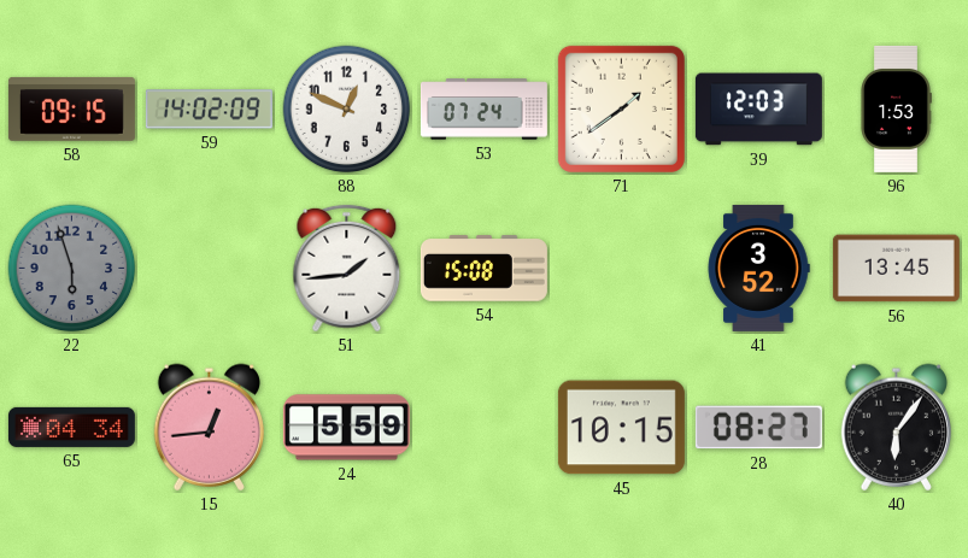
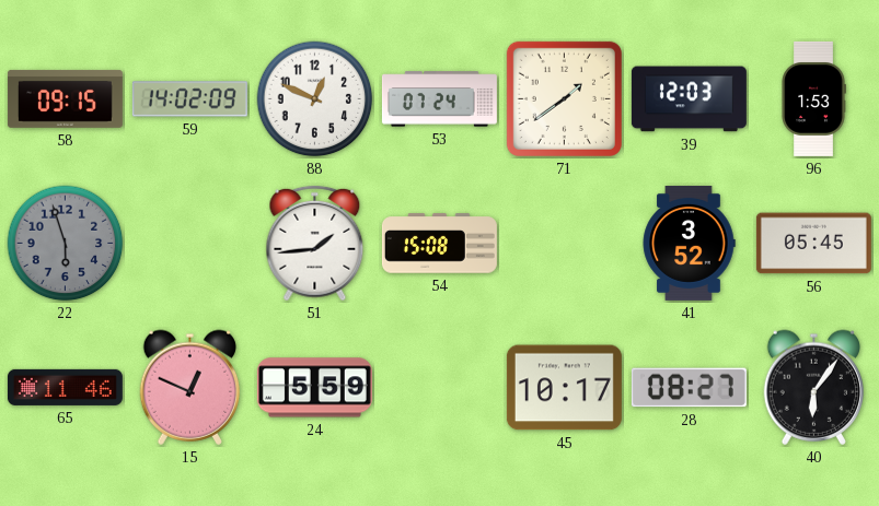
56: 13:45 -> 05:45 (813, 244)
65: 04:34 -> 11:46 (65, 387)
15: 12:44 -> 12:49 (189, 387)
45: 10:15 -> 10:17 (564, 388)
